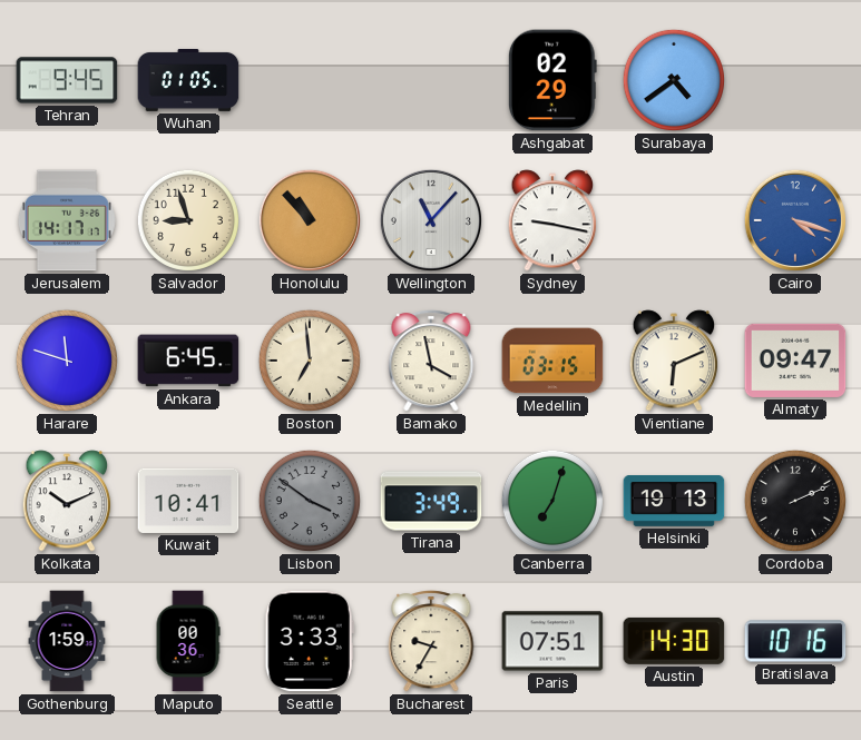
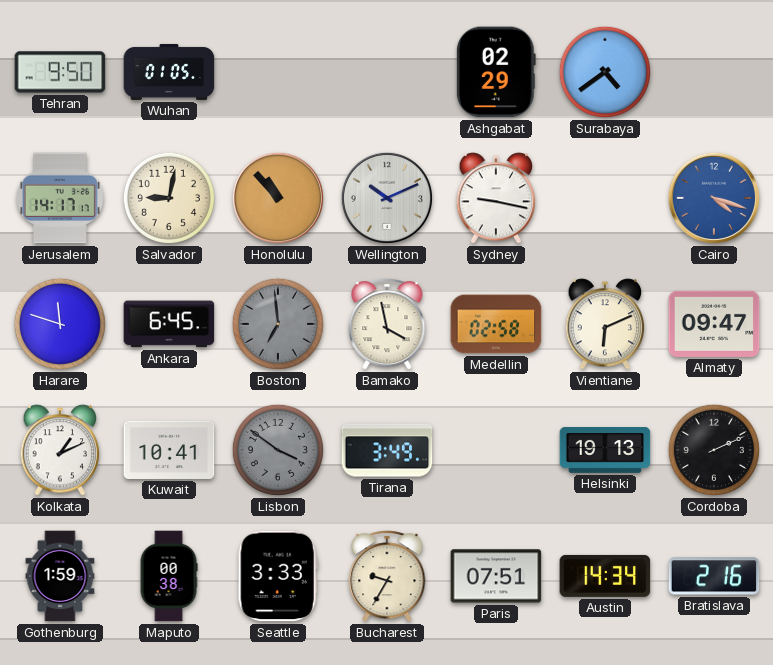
Tehran: 9:45 -> 9:50 (60, 72)
Salvador: 8:57 -> 9:02 (169, 198)
Wellington: 11:07 -> 10:11 (387, 198)
Boston dial: cream -> grey (278, 324)
Medellin: 03:15 -> 02:58 (496, 324)
Kolkata: 10:11 -> 1:11 (60, 450)
Canberra: 7:03 -> none (552, 501)
Maputo: 00:36 -> 00:38 (169, 576)
Austin: 14:30 -> 14:34 (605, 576)
Bratislava: 10:16 -> 2:16 (714, 576)
